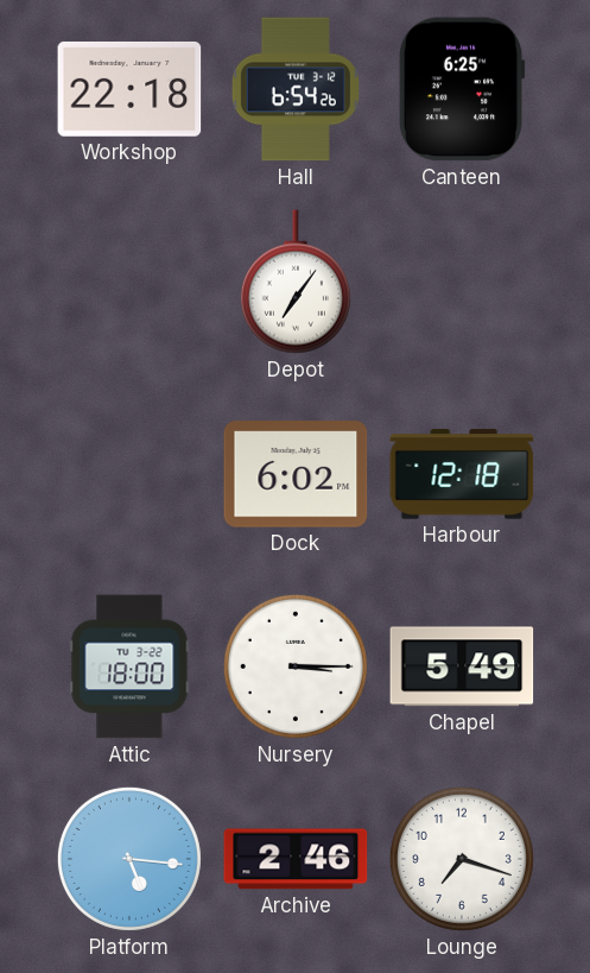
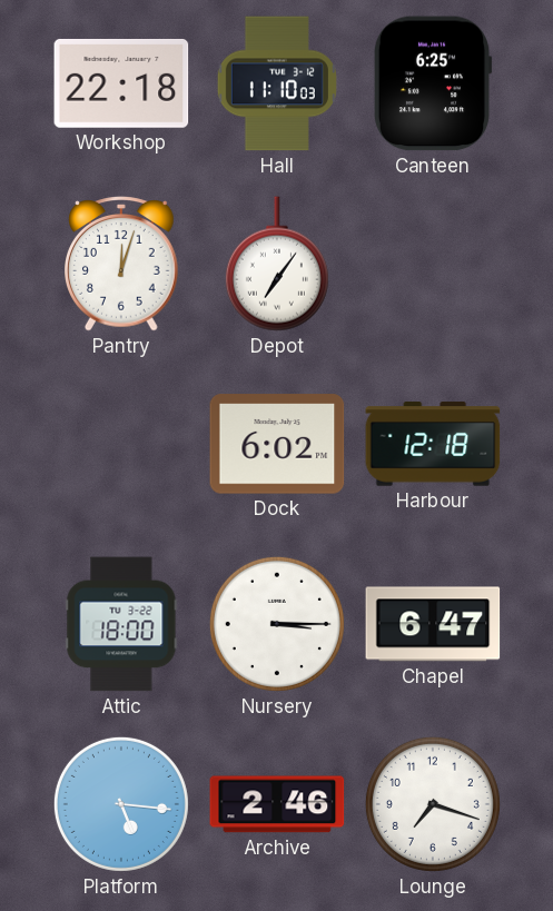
Hall: 6:54 -> 11:10 (277, 83)
Pantry: none -> 12:03 (122, 264)
Chapel: 5:49 -> 6:47 (433, 624)
